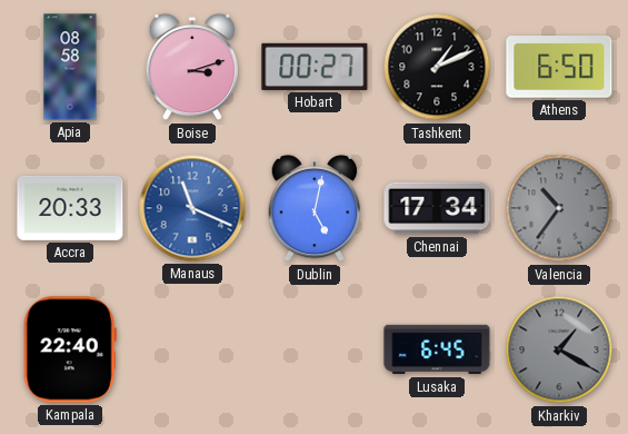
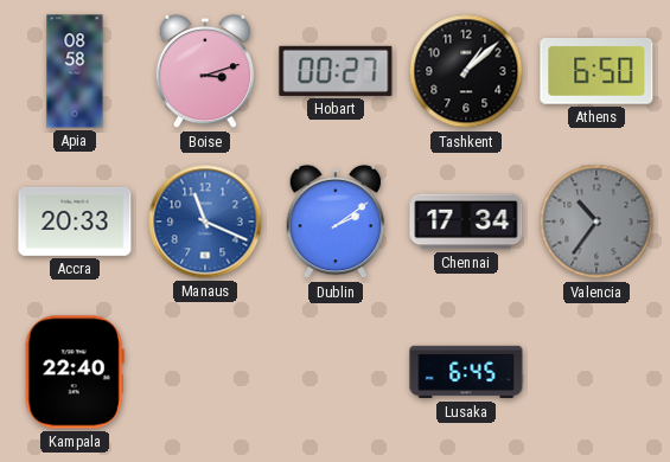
Tashkent: 1:11 -> 1:08 (466, 71)
Dublin: 5:02 -> 2:09 (336, 222)
Kharkiv: 1:20 -> none (559, 349)
